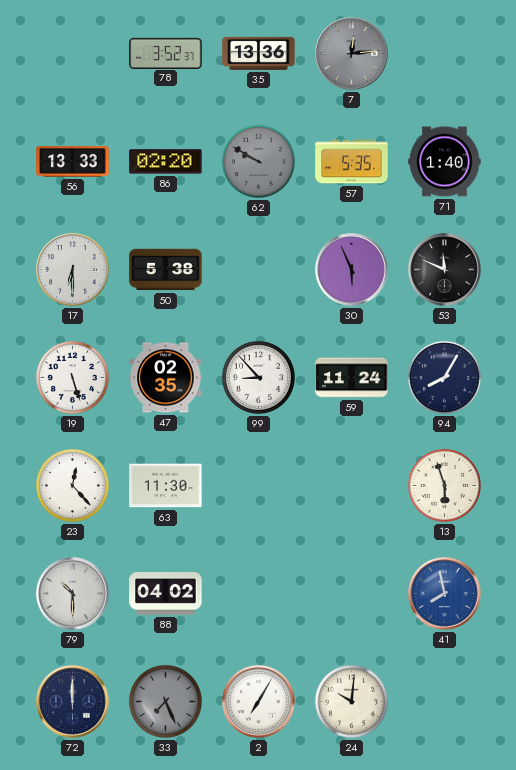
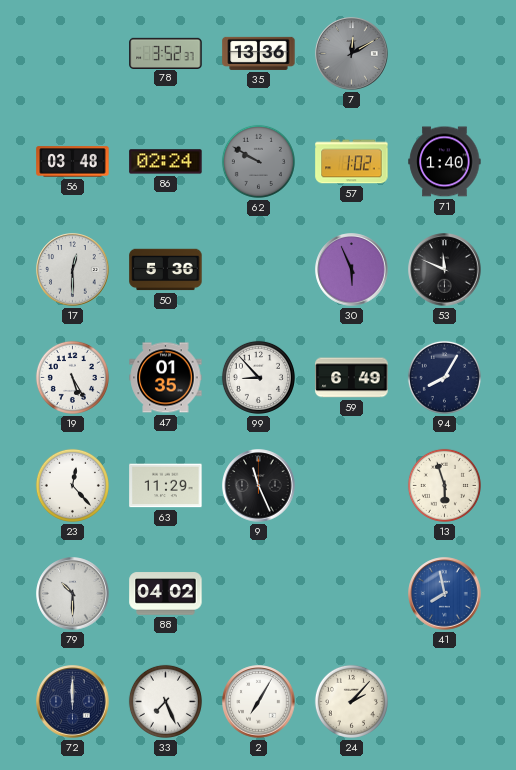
7: 12:14 -> 12:10 (352, 54)
56: 13:33 -> 03:48 (73, 162)
86: 02:20 -> 02:24 (166, 162)
57: 5:35 -> 1:02 (352, 162)
17: 6:30 -> 12:30 (73, 270)
50: 5:38 -> 5:36 (166, 270)
19: 5:27 -> 5:25 (72, 377)
47: 02:35 -> 01:35 (166, 378)
59: 11:24 -> 6:49 (352, 378)
63: 11:30 -> 11:29 (166, 486)
9: none -> 11:26 (259, 486)
33 dial: grey -> white (165, 701)
24: 10:01 -> 2:07 (351, 701)
